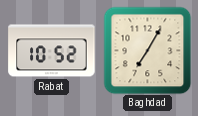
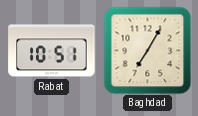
Rabat: 10:52 -> 10:51 (52, 51)
